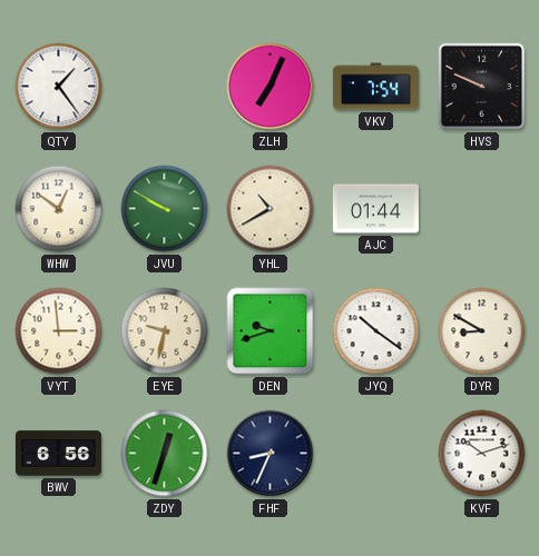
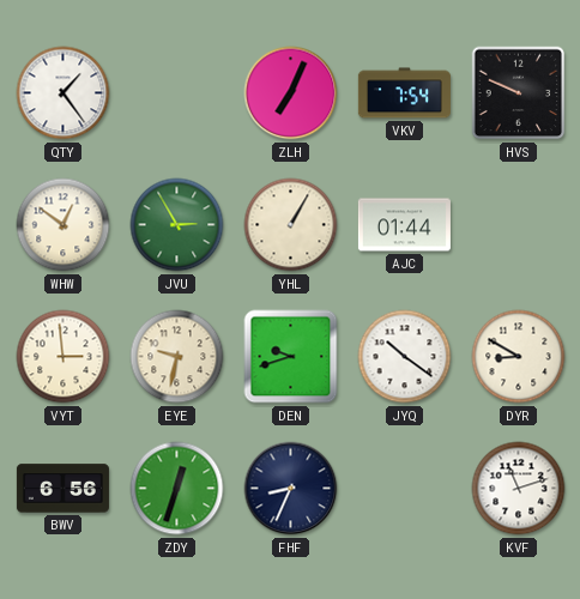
JVU: 9:50 -> 2:55 (177, 225)
YHL: 10:40 -> 1:05 (291, 225)
KVF: 10:12 -> 11:12 (519, 489)
